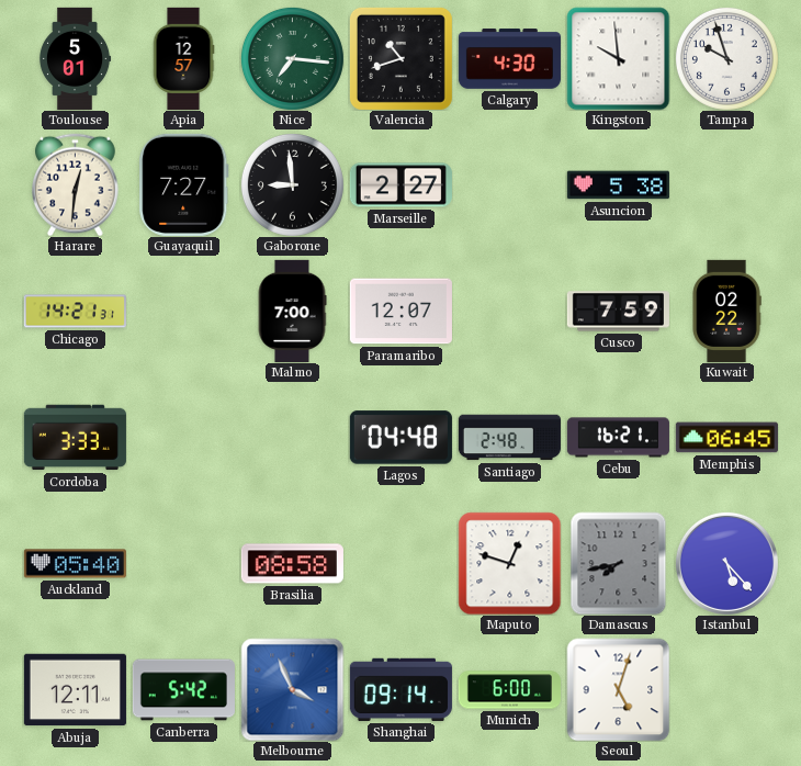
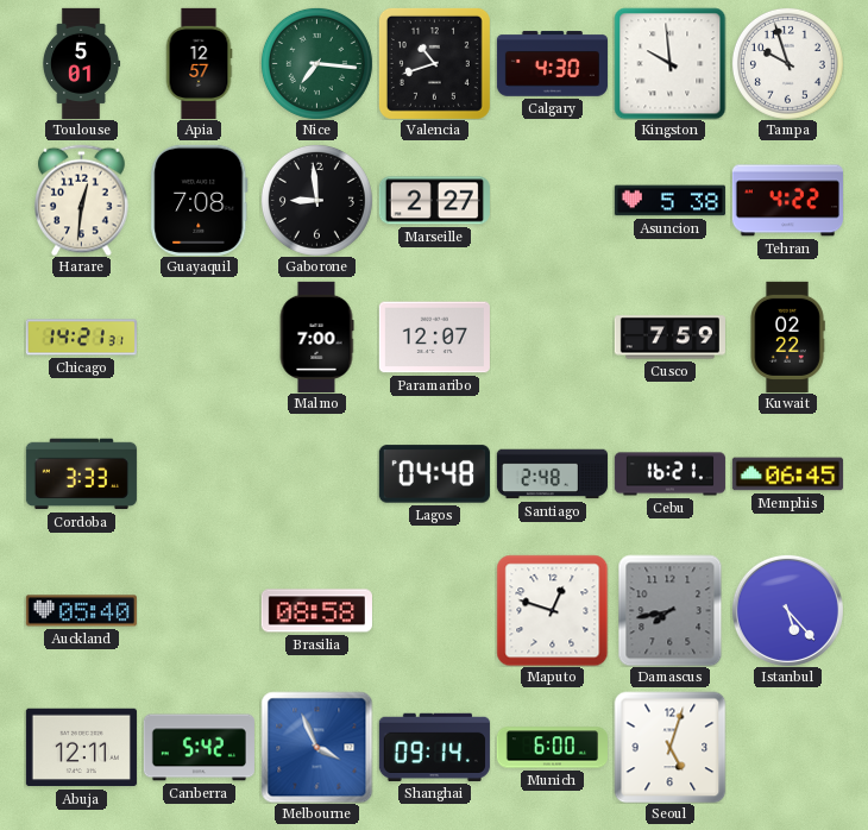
Guayaquil: 7:27 -> 7:08 (200, 200)
Tehran: none -> 4:22 (787, 201)
